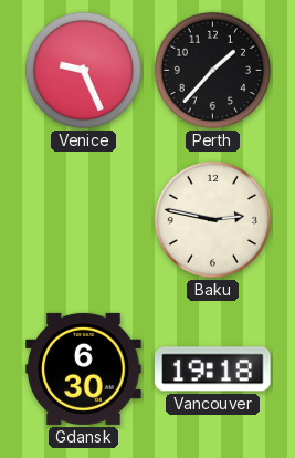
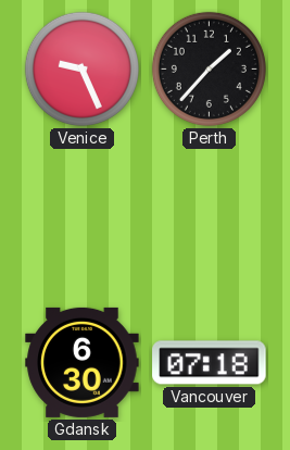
Baku: 2:47 -> none (212, 219)
Vancouver: 19:18 -> 07:18 (210, 363)
